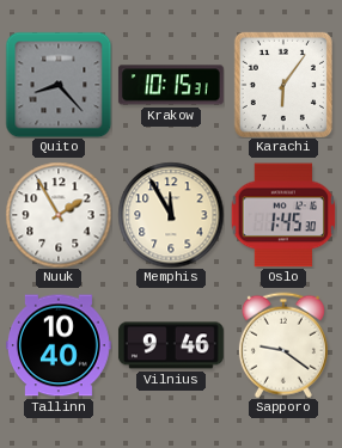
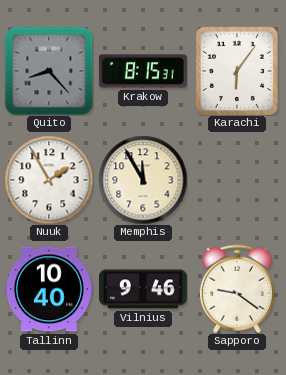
Krakow: 10:15 -> 8:15 (143, 71)
Oslo: 1:45 -> none (283, 215)
